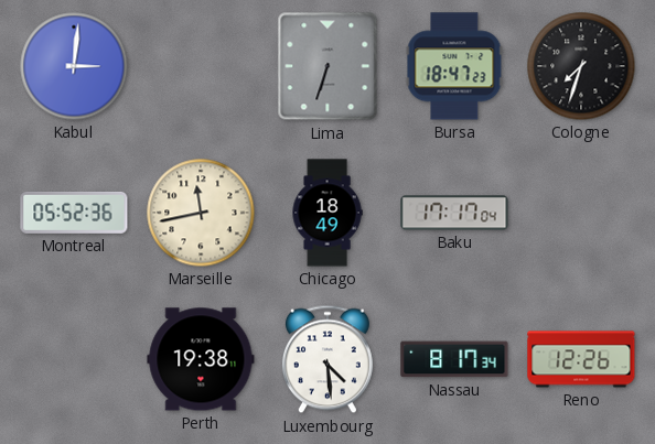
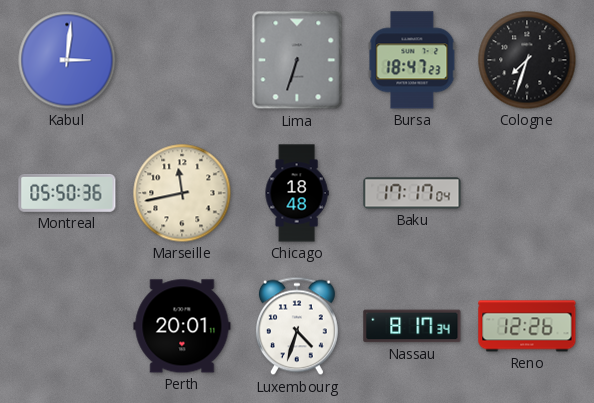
Montreal: 05:52 -> 05:50 (67, 193)
Chicago: 18:49 -> 18:48 (297, 193)
Perth: 19:38 -> 20:01 (182, 326)
Luxembourg: 4:29 -> 4:33 (297, 326)
